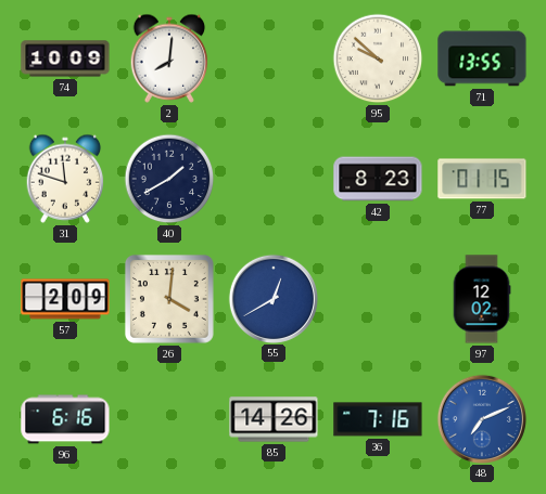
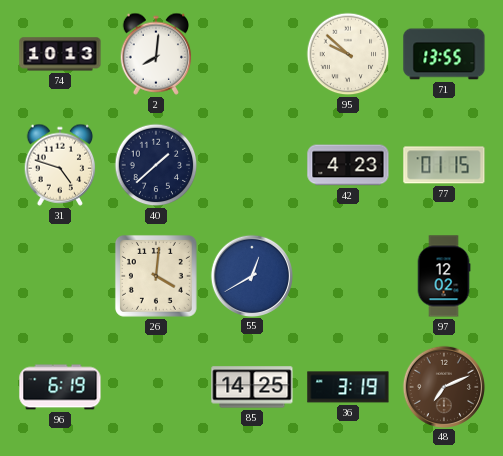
74: 10:09 -> 10:13 (60, 54)
31: 11:48 -> 4:48 (60, 165)
40: 1:40 -> 1:38 (156, 165)
42: 8:23 -> 4:23 (348, 165)
57: 2:09 -> none (65, 299)
96: 6:16 -> 6:19 (60, 387)
85: 14:26 -> 14:25 (252, 387)
36: 7:16 -> 3:19 (348, 387)
48 dial: blue -> brown (443, 386)
